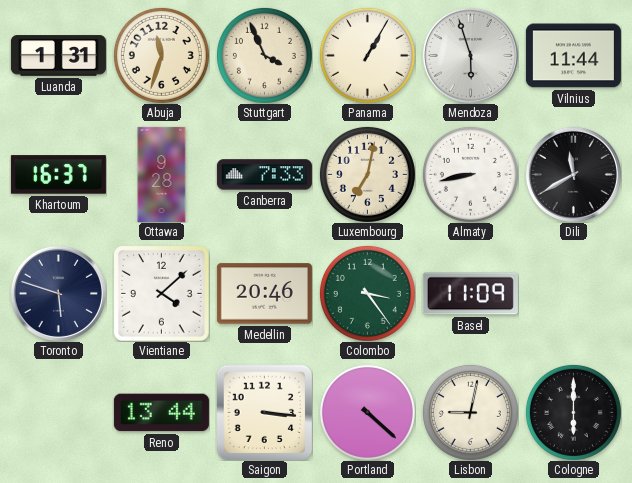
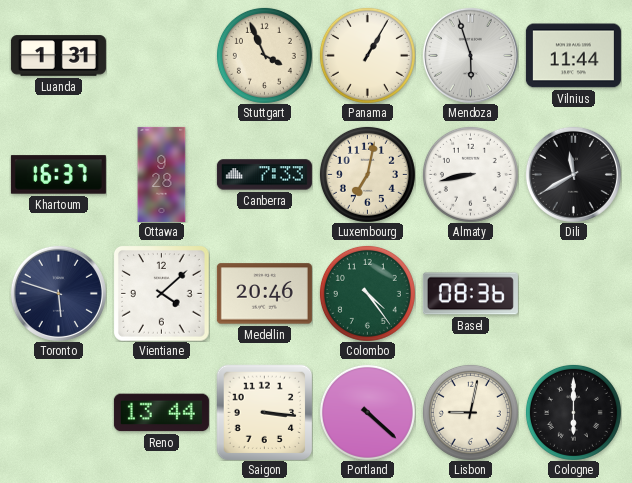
Abuja: 11:33 -> none (161, 55)
Colombo: 3:24 -> 4:24 (367, 293)
Basel: 11:09 -> 08:36 (470, 294)
